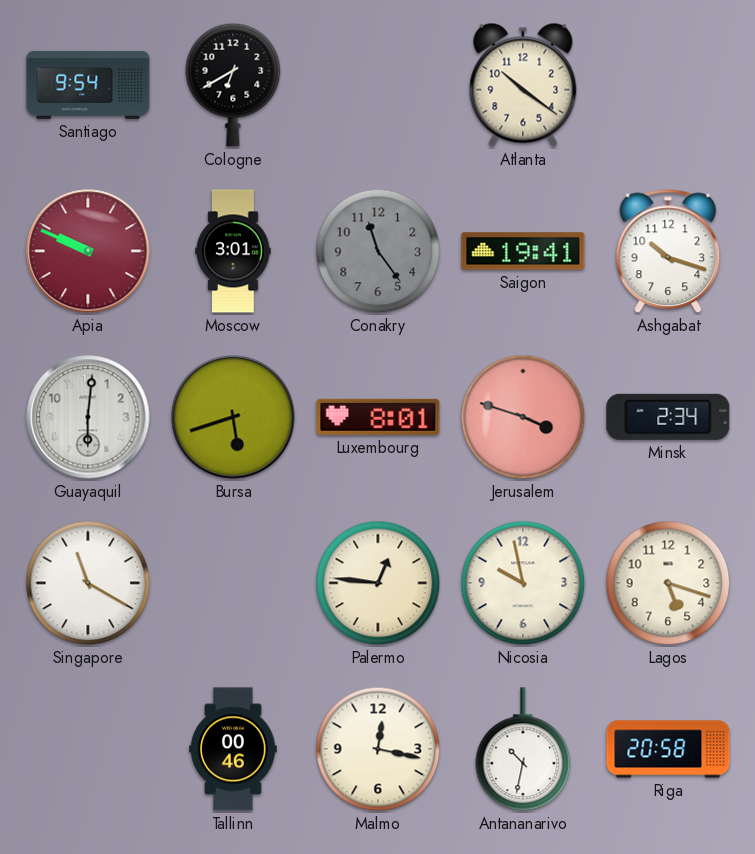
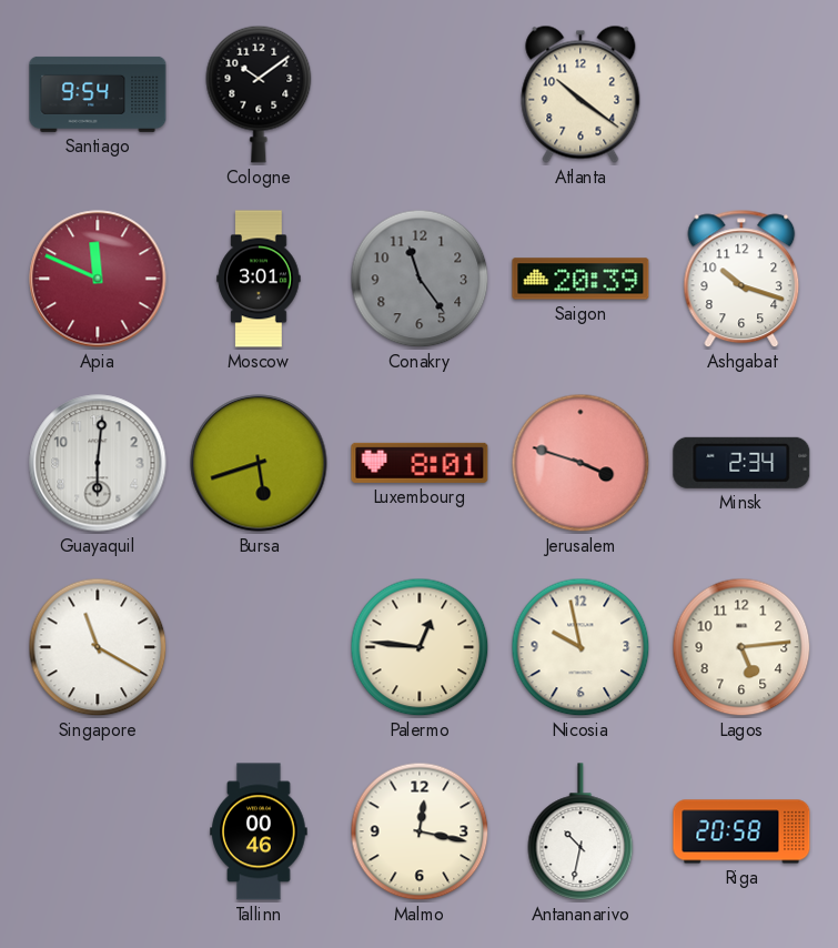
Cologne: 6:40 -> 10:09 (259, 94)
Apia: 9:49 -> 11:49 (98, 279)
Saigon: 19:41 -> 20:39 (580, 279)
Lagos: 5:18 -> 5:14 (741, 647)
